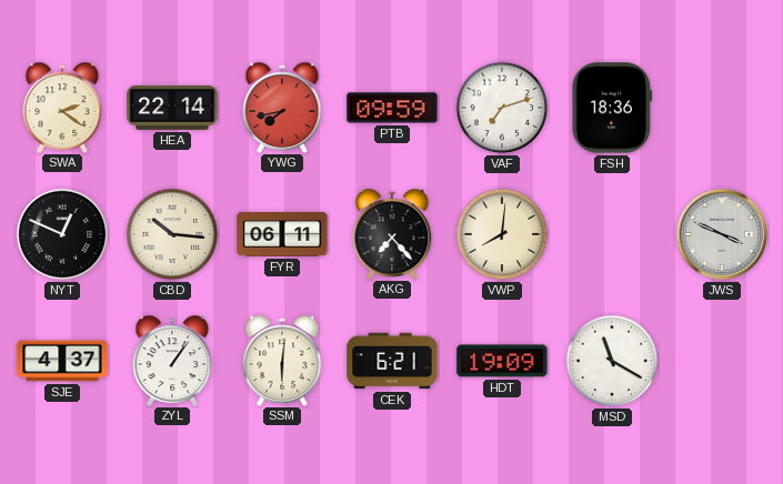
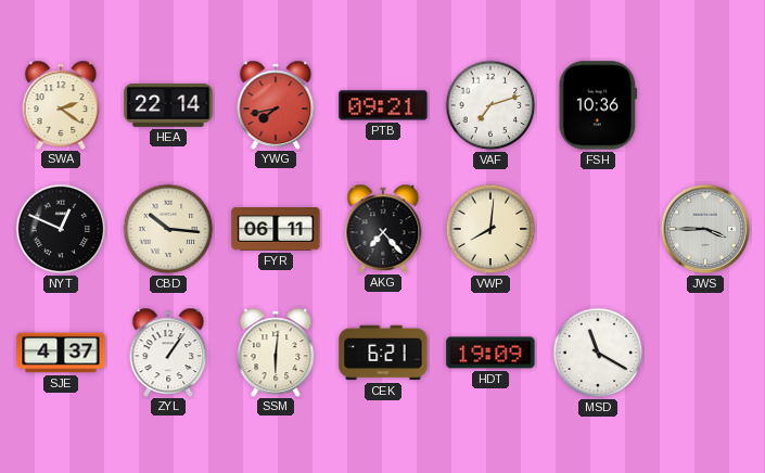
PTB: 09:59 -> 09:21 (383, 105)
FSH: 18:36 -> 10:36 (597, 105)
JWS: 3:49 -> 3:45 (705, 229)
